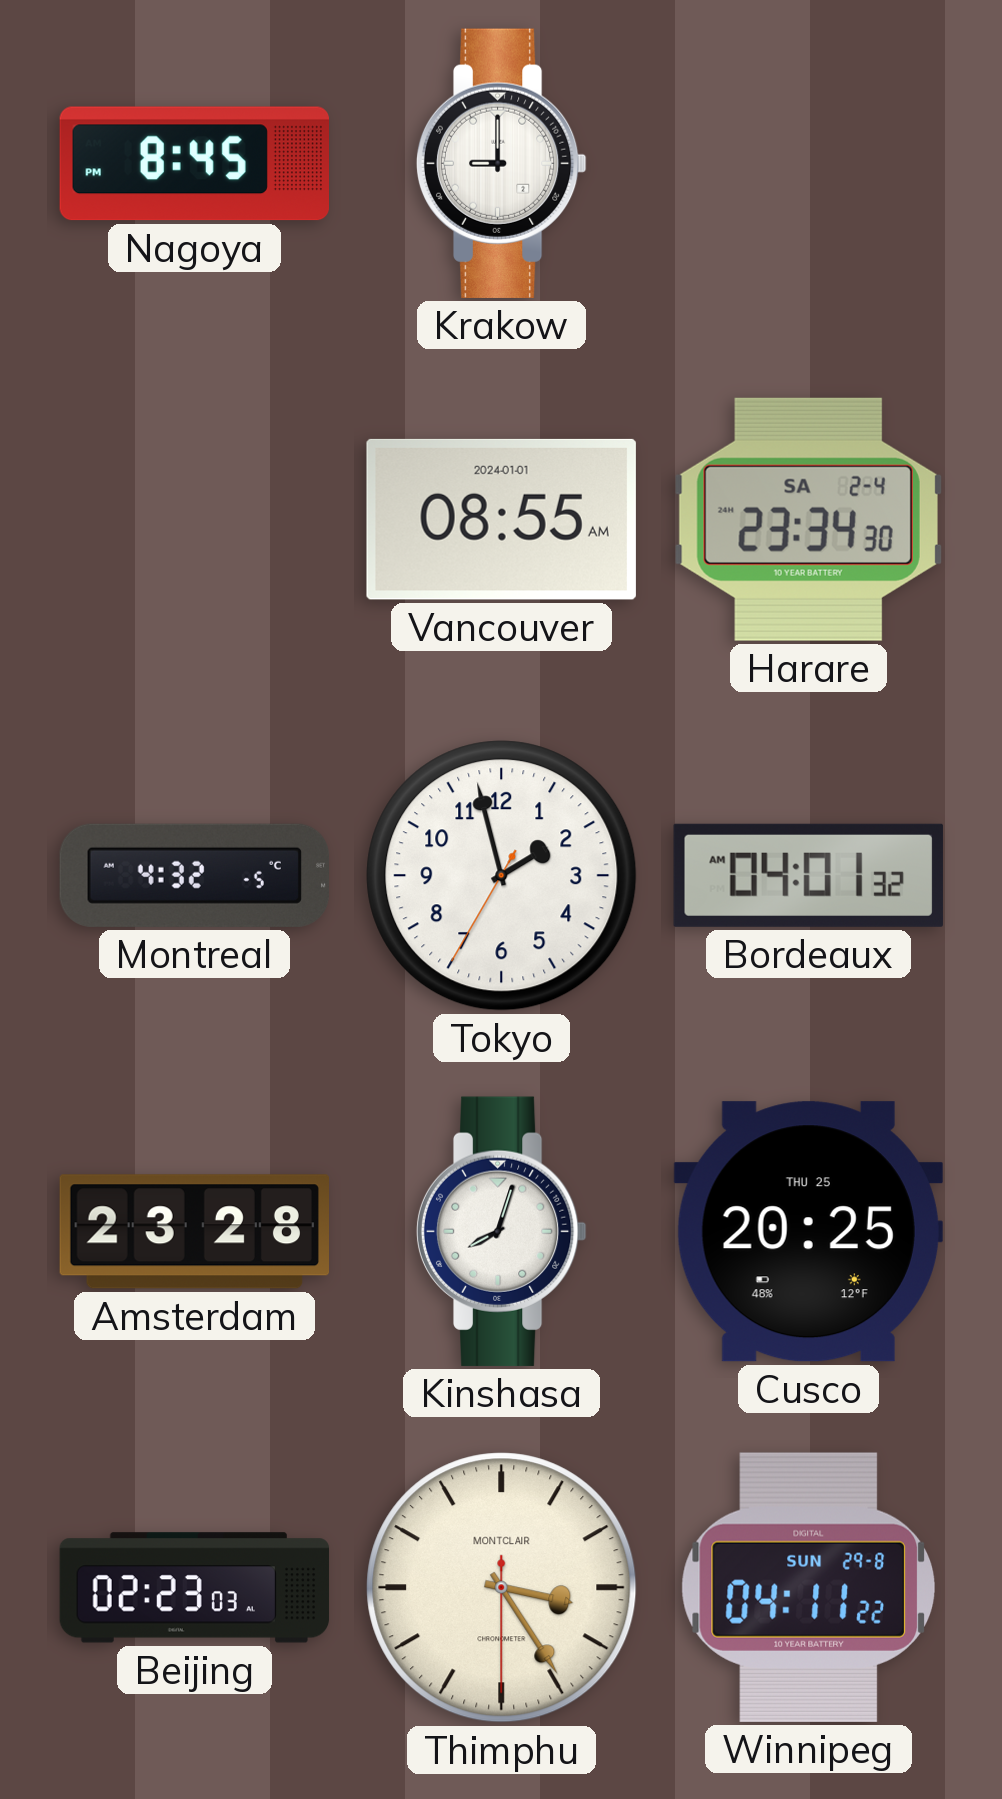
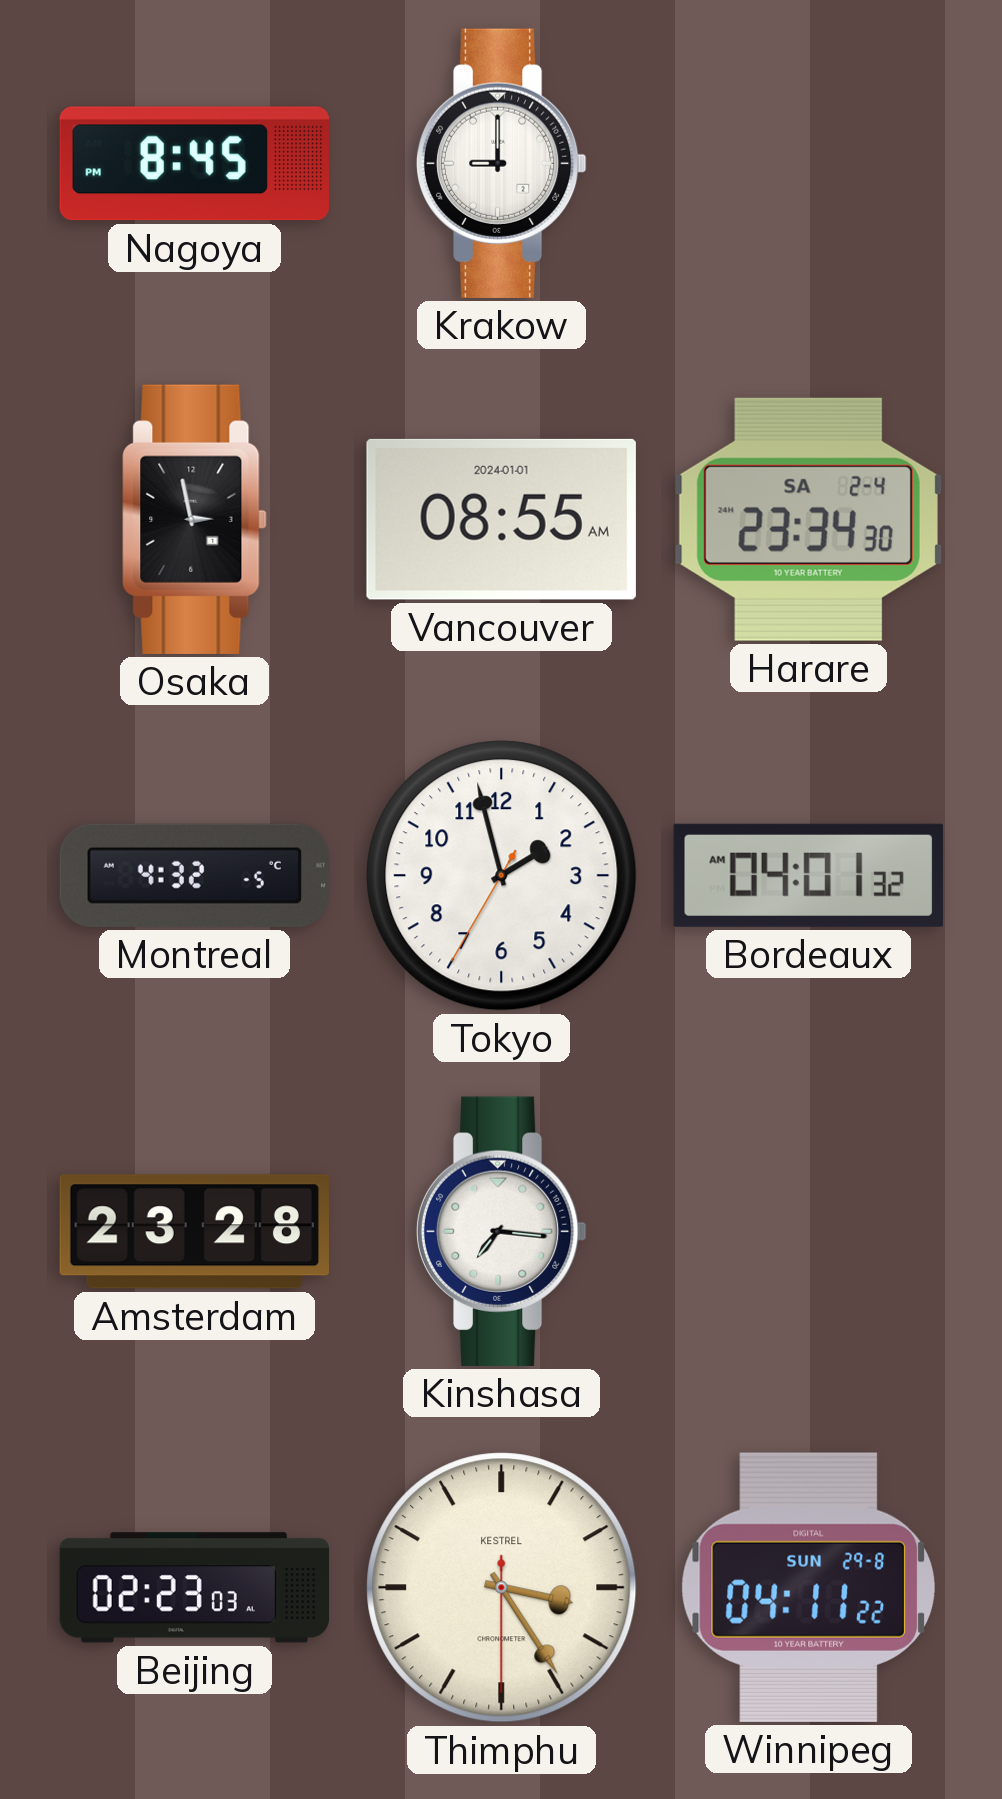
Osaka: none -> 2:58 (195, 519)
Kinshasa: 8:03 -> 7:16 (501, 1231)
Cusco: 20:25 -> none (808, 1232)
Thimphu brand: MONTCLAIR -> KESTREL (502, 1588)
